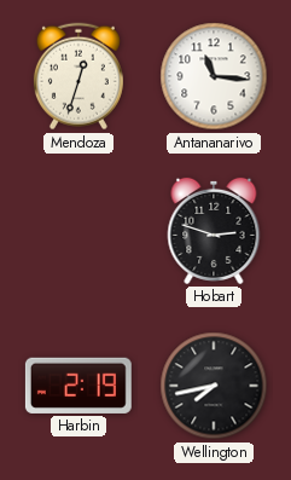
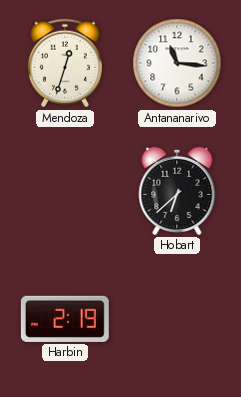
Hobart: 2:48 -> 6:38 (177, 191)
Wellington: 7:43 -> none (214, 386)
